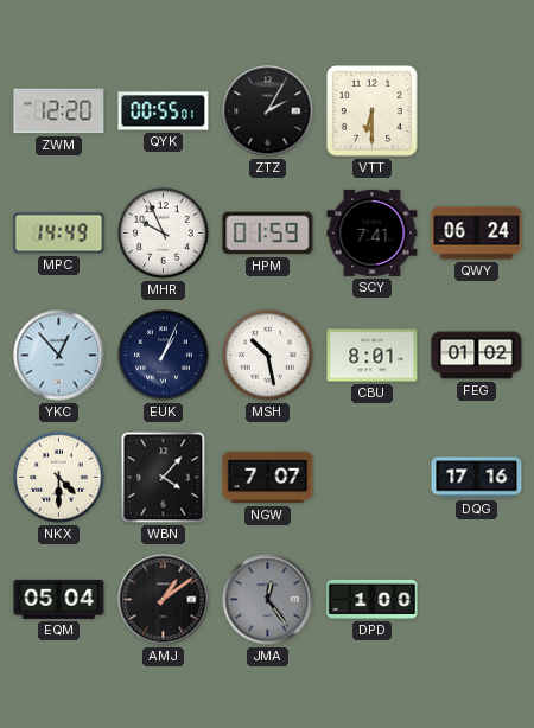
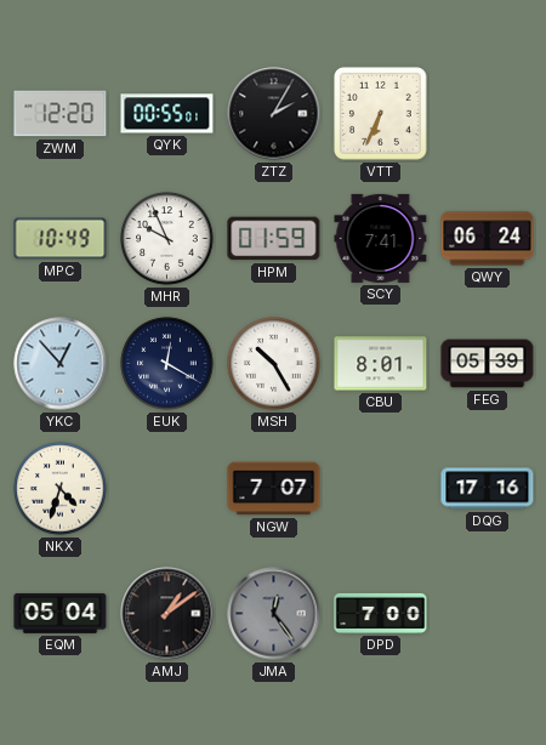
VTT: 6:30 -> 6:34 (381, 114)
MPC: 14:49 -> 10:49 (61, 239)
EUK: 1:04 -> 12:20 (167, 364)
MSH: 10:28 -> 10:25 (274, 364)
FEG: 01:02 -> 05:39 (488, 364)
NKX: 4:30 -> 4:33 (61, 489)
WBN: 4:07 -> none (164, 478)
DPD: 1:00 -> 7:00 (381, 613)
